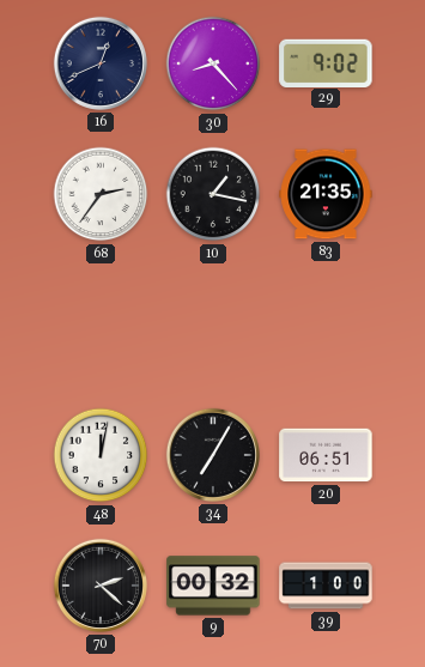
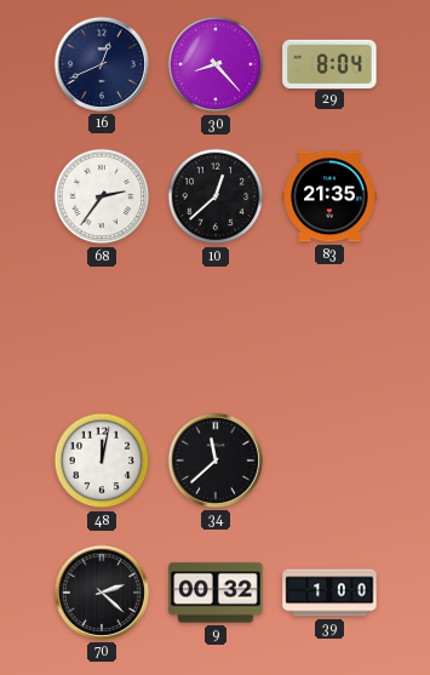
29: 9:02 -> 8:04 (329, 63)
10: 1:17 -> 12:38 (216, 196)
34: 7:05 -> 11:38 (216, 461)
20: 06:51 -> none (326, 455)
